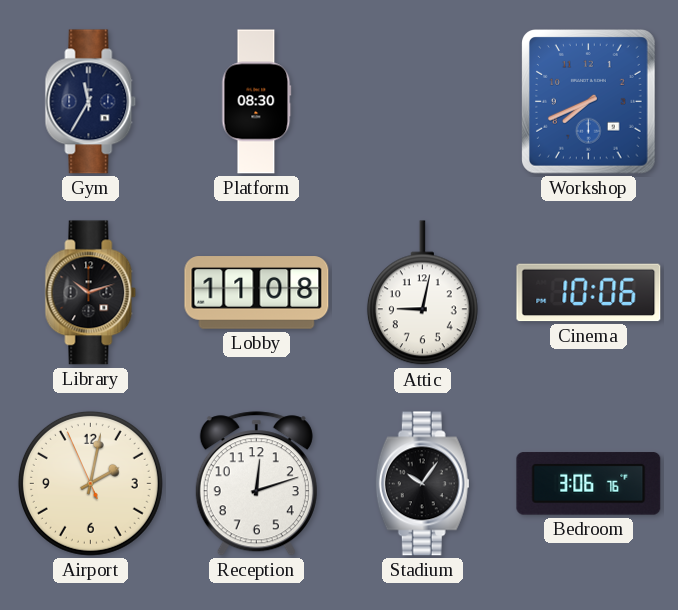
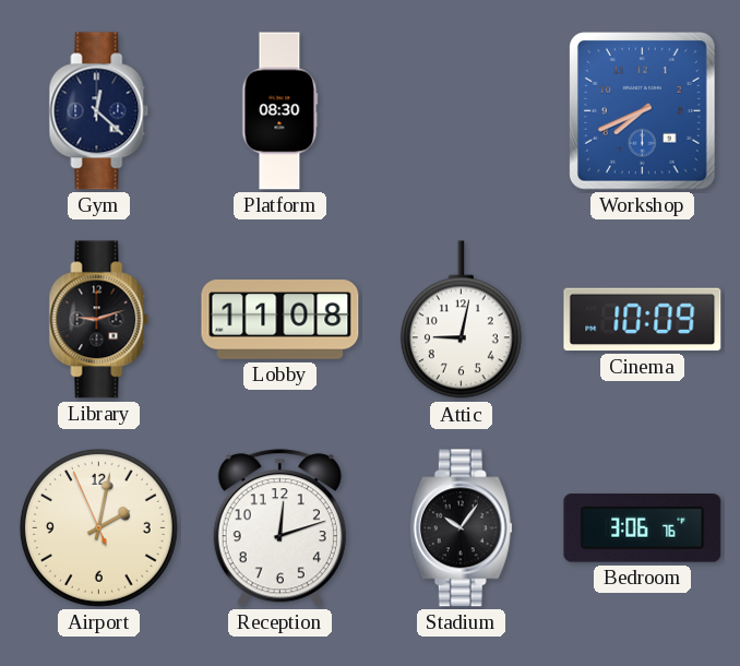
Gym: 11:35 -> 12:22 (99, 111)
Library: 10:12 -> 9:12 (99, 320)
Cinema: 10:06 -> 10:09 (643, 320)
